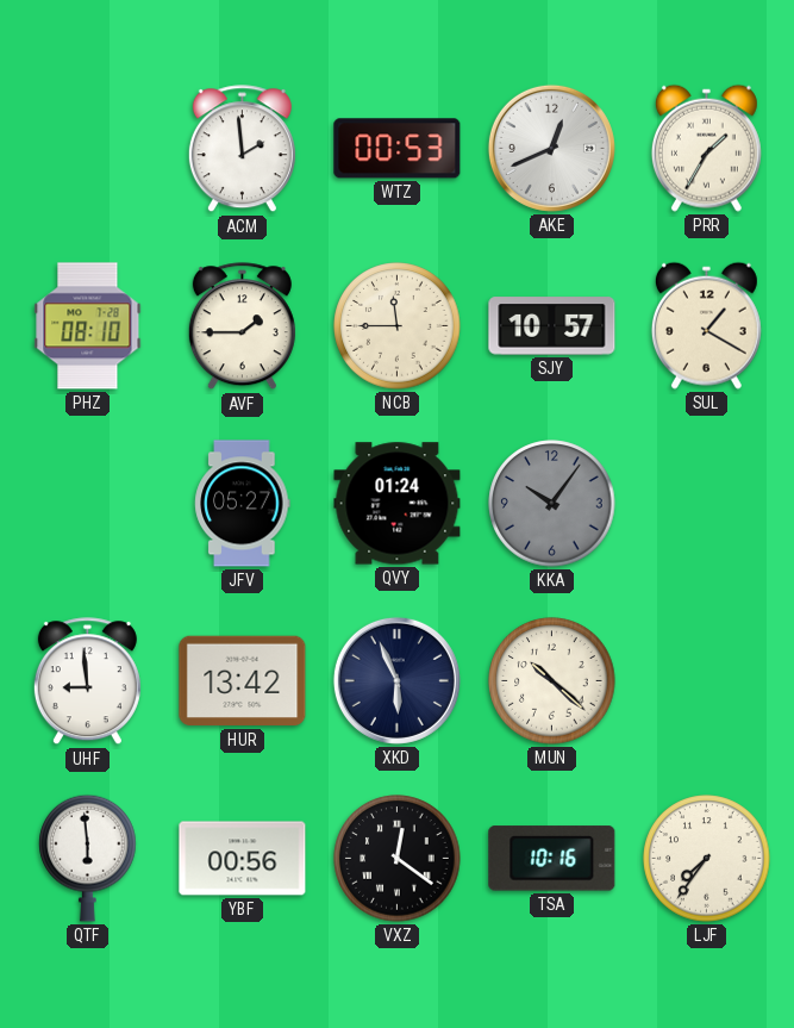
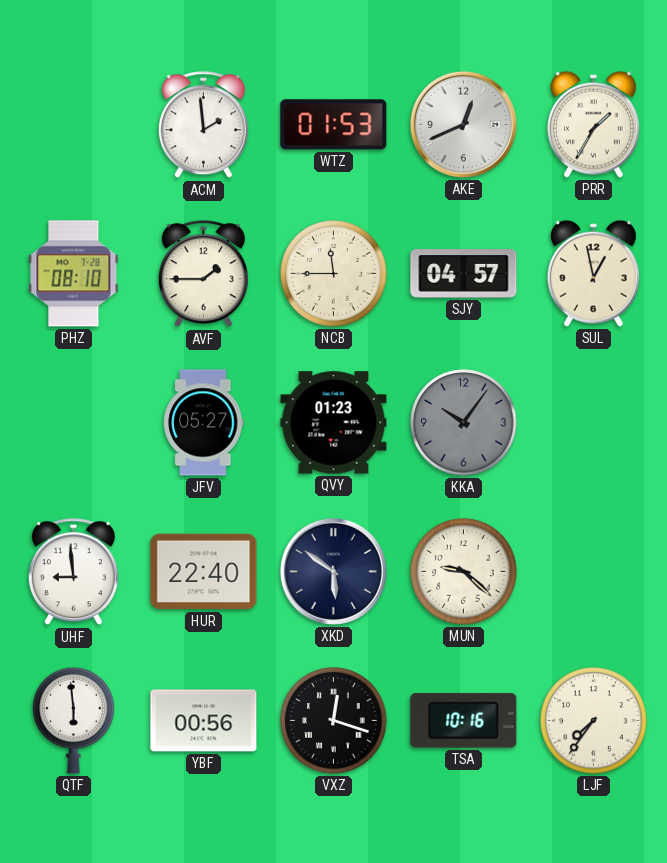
WTZ: 00:53 -> 01:53 (334, 125)
SJY: 10:57 -> 04:57 (464, 274)
SUL: 1:20 -> 12:58 (593, 273)
QVY: 01:24 -> 01:23 (334, 423)
HUR: 13:42 -> 22:40 (204, 572)
XKD: 5:56 -> 5:51 (333, 571)
MUN: 10:22 -> 9:22 (464, 572)
VXZ: 12:21 -> 12:18 (334, 721)
